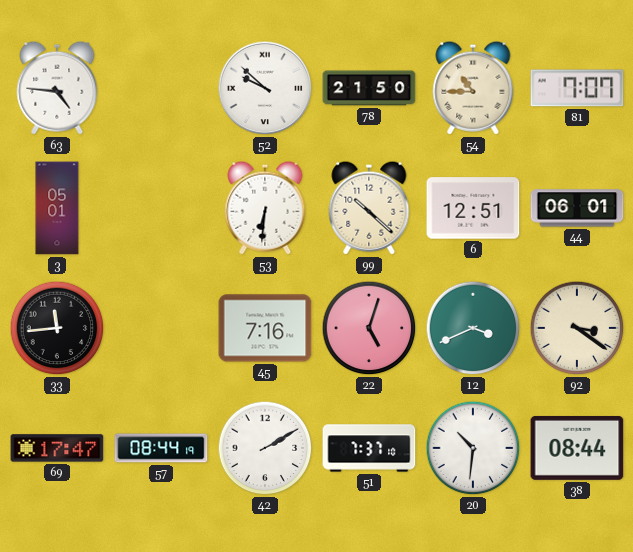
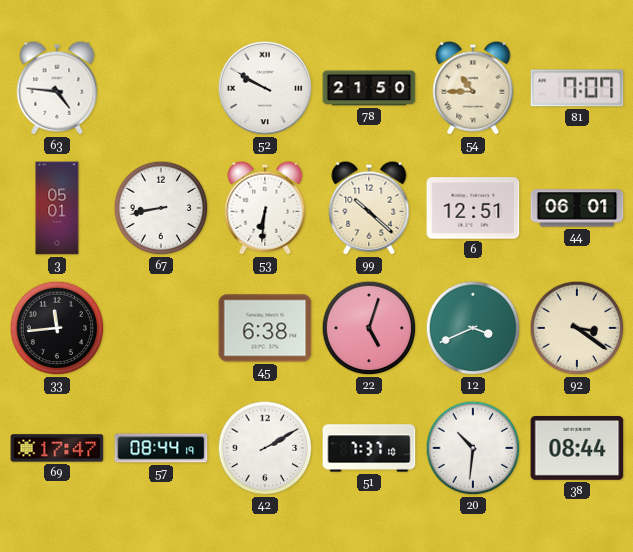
52: 9:52 -> 9:50 (265, 88)
67: none -> 8:43 (161, 208)
45: 7:16 -> 6:38 (265, 328)
